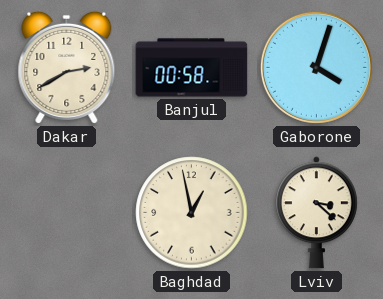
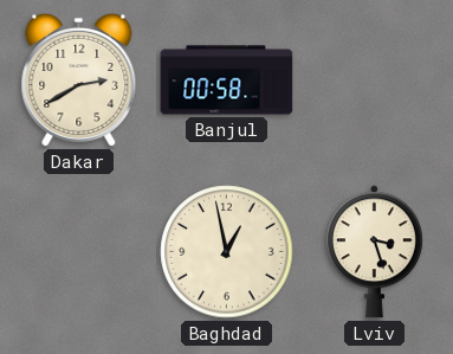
Gaborone: 4:03 -> none (316, 67)
Lviv: 3:22 -> 3:27 (374, 252)
